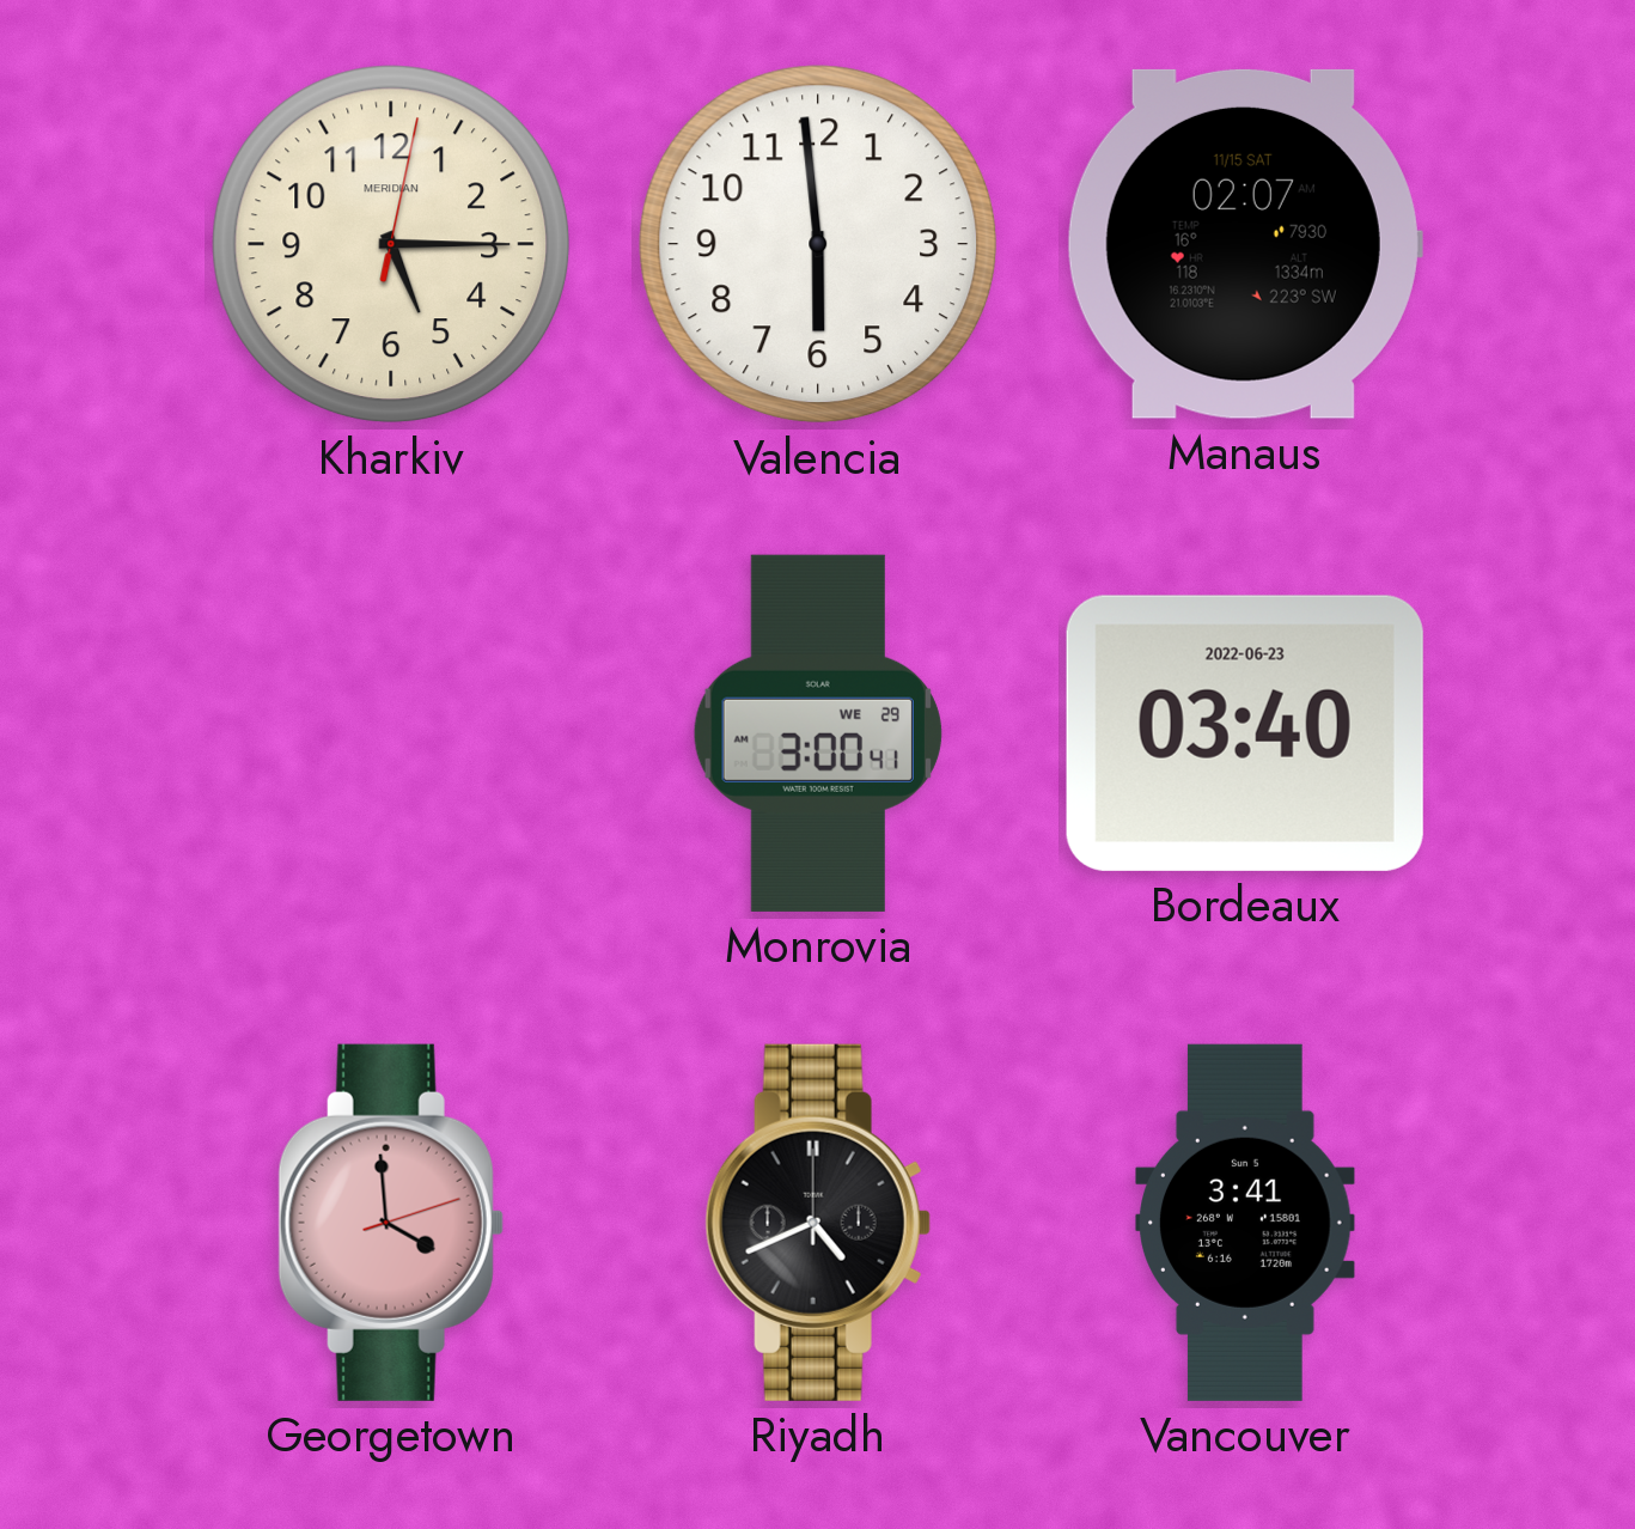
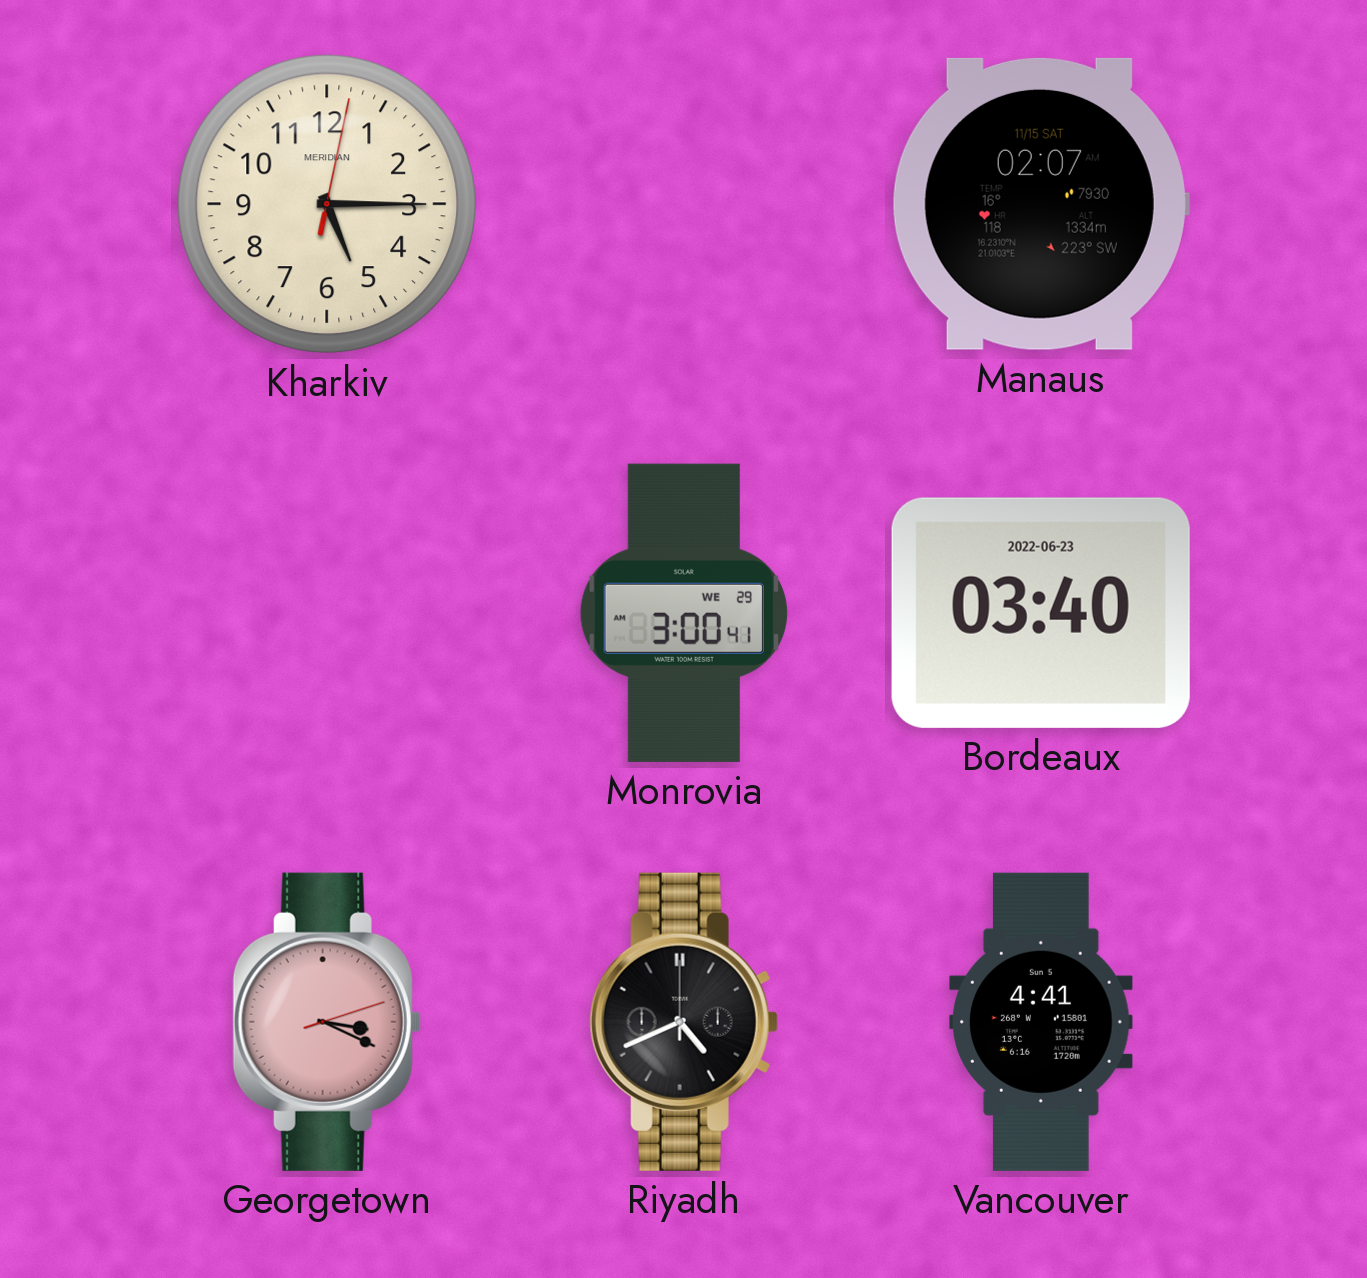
Valencia: 5:59 -> none (818, 244)
Georgetown: 3:59 -> 3:19 (327, 1022)
Vancouver: 3:41 -> 4:41 (1042, 1022)
